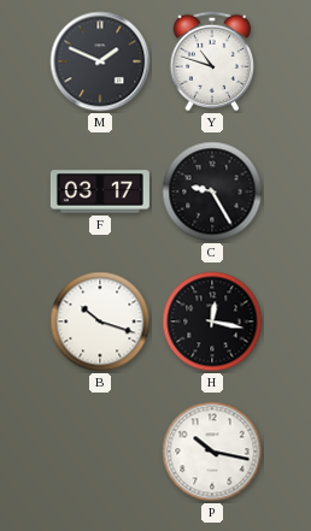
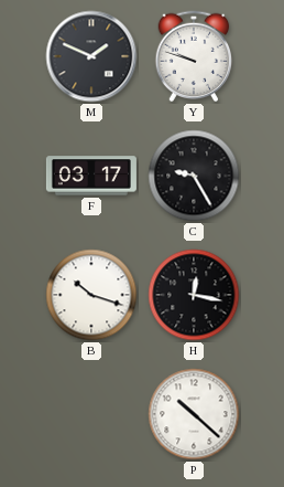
Y: 10:48 -> 9:48 (194, 56)
P: 10:17 -> 10:22 (194, 414)
